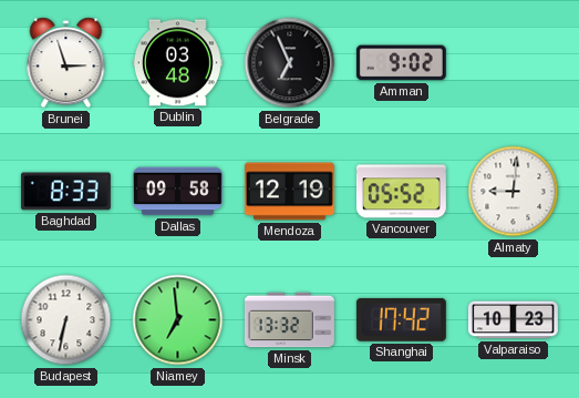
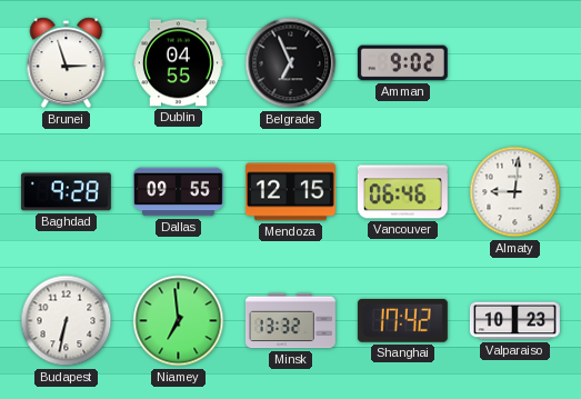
Dublin: 03:48 -> 04:55 (178, 63)
Baghdad: 8:33 -> 9:28 (66, 192)
Dallas: 09:58 -> 09:55 (178, 192)
Mendoza: 12:19 -> 12:15 (290, 192)
Vancouver: 05:52 -> 06:46 (402, 192)
